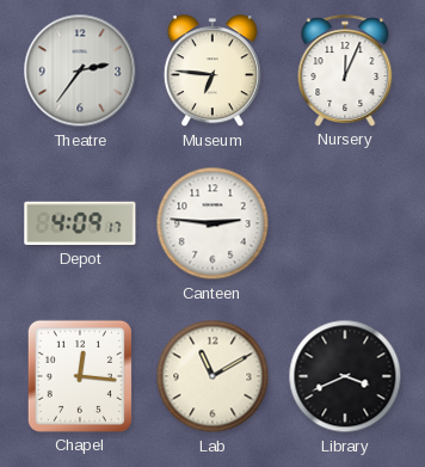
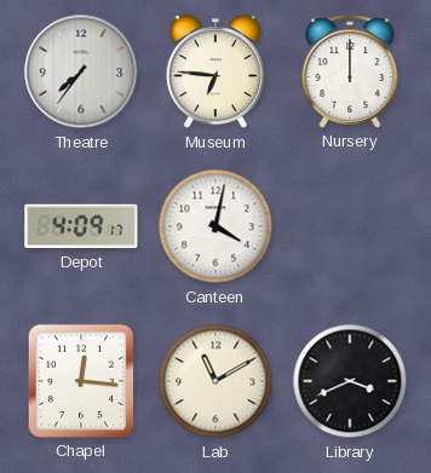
Theatre: 2:36 -> 7:36 (81, 71)
Nursery: 12:04 -> 12:00 (350, 71)
Canteen: 2:46 -> 4:02 (215, 226)
